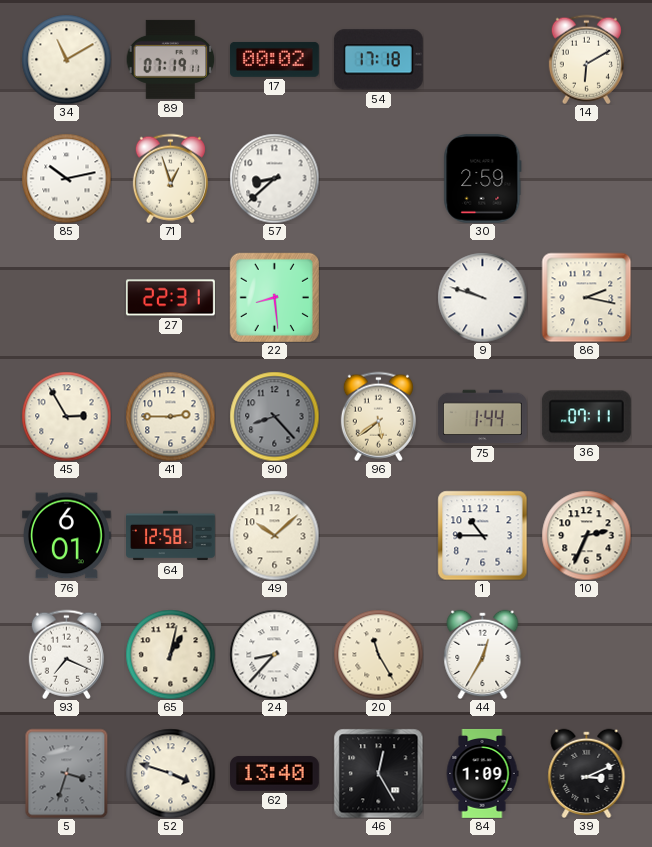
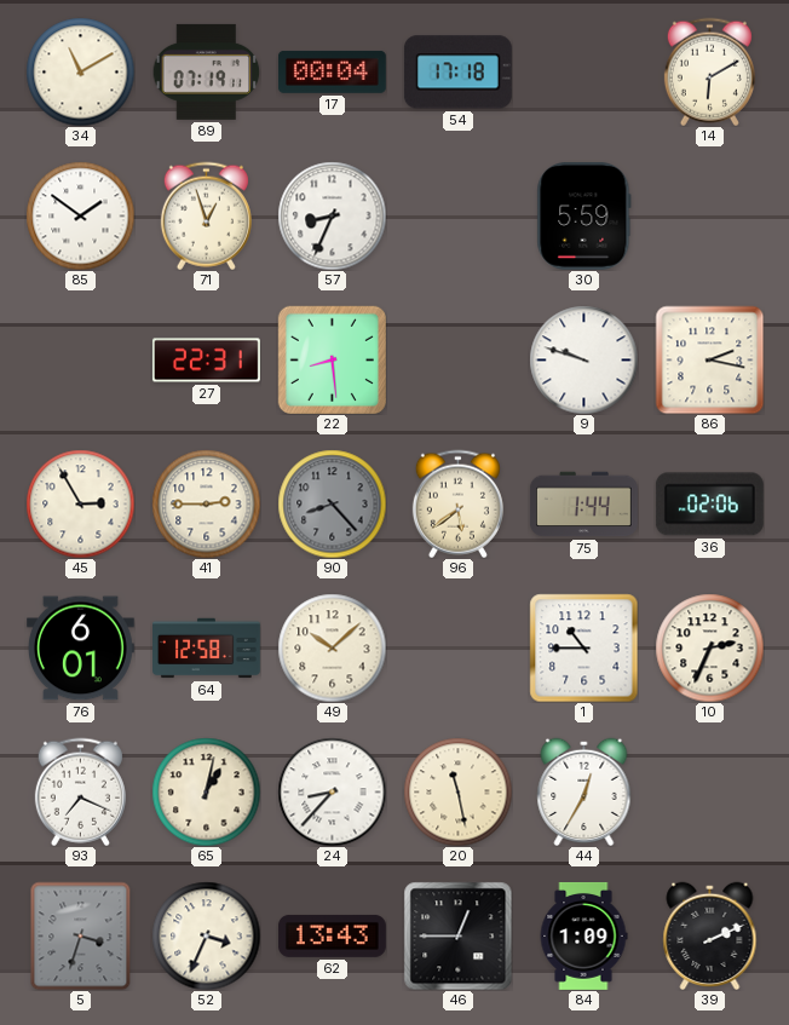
17: 00:02 -> 00:04 (332, 71)
85: 10:13 -> 1:51 (80, 215)
57: 8:38 -> 8:34 (332, 215)
30: 2:59 -> 5:59 (584, 215)
36: 07:11 -> 02:06 (709, 505)
20: 11:25 -> 11:28 (457, 791)
52: 3:48 -> 3:34 (206, 935)
62: 13:40 -> 13:43 (332, 935)
46: 12:25 -> 12:45 (457, 935)
39: 3:11 -> 2:11 (710, 935)
